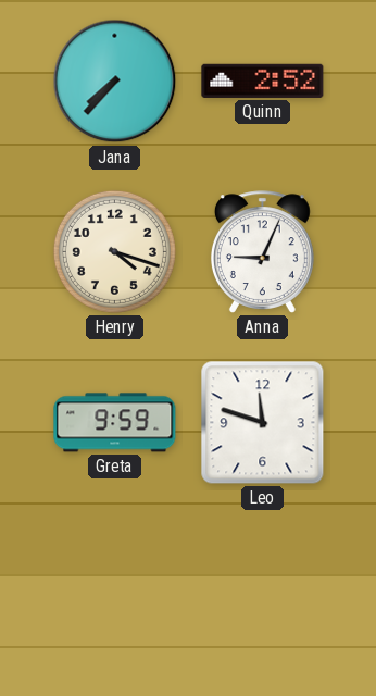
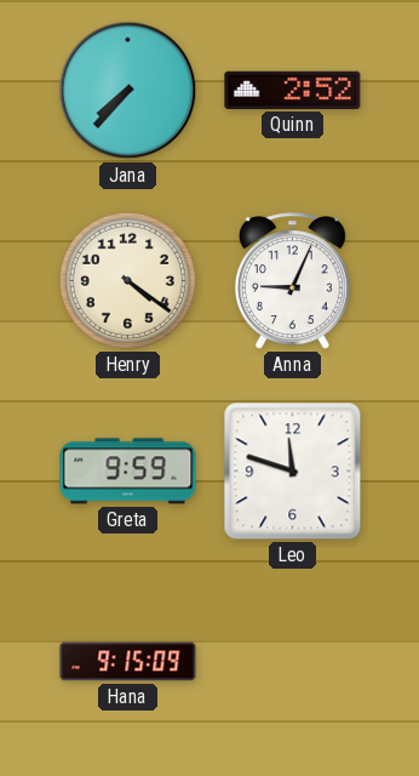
Henry: 4:18 -> 4:21 (127, 280)
Hana: none -> 9:15 (128, 662)
